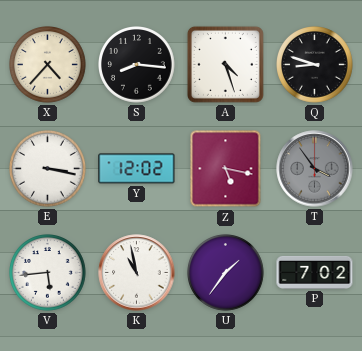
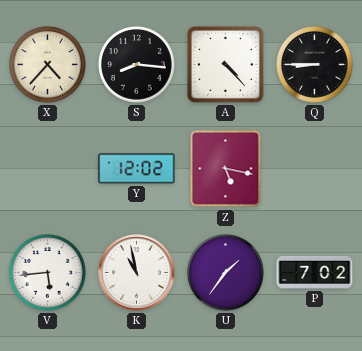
A: 4:27 -> 4:23 (225, 64)
Q: 8:48 -> 8:45 (315, 65)
E: 3:17 -> none (48, 169)
T: 3:54 -> none (315, 169)
